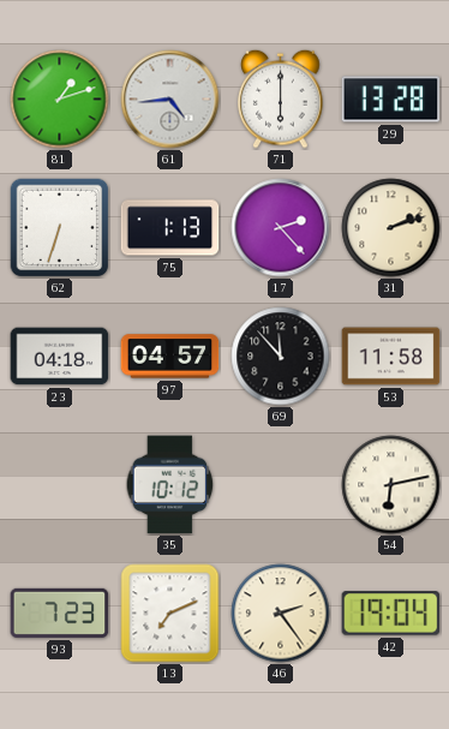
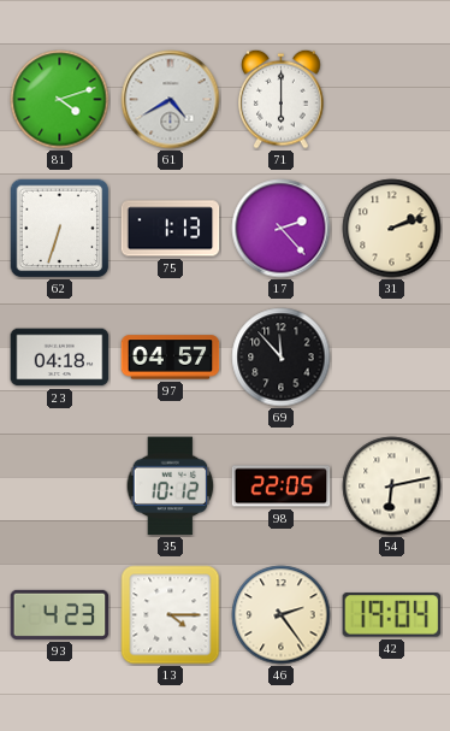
81: 1:12 -> 4:12 (60, 100)
61: 4:44 -> 4:40 (171, 100)
29: 13:28 -> none (391, 100)
53: 11:58 -> none (391, 357)
98: none -> 22:05 (282, 487)
93: 7:23 -> 4:23 (60, 614)
13: 7:11 -> 4:15 (171, 615)
